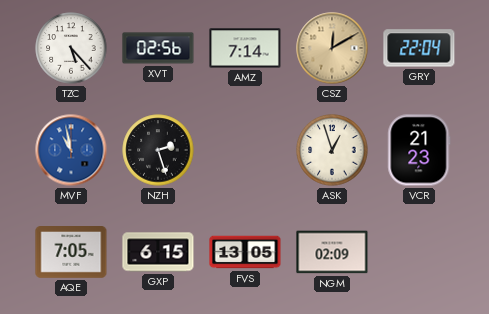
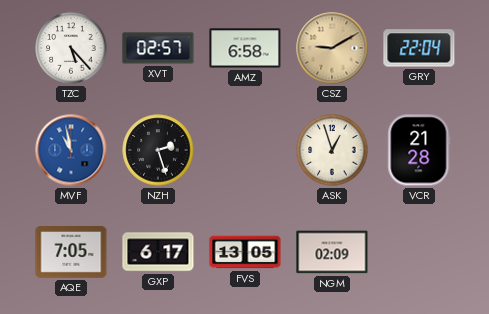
XVT: 02:56 -> 02:57 (158, 48)
AMZ: 7:14 -> 6:58 (245, 48)
CSZ: 12:10 -> 9:10 (332, 48)
VCR: 21:23 -> 21:28 (419, 150)
GXP: 6:15 -> 6:17 (158, 252)
